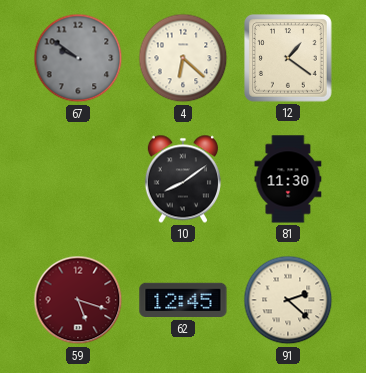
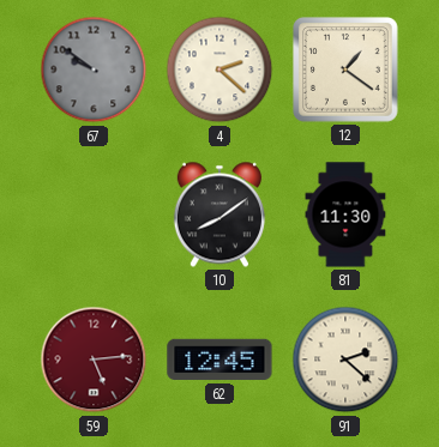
4: 6:22 -> 2:22 (220, 70)
59: 5:18 -> 5:14 (94, 360)
